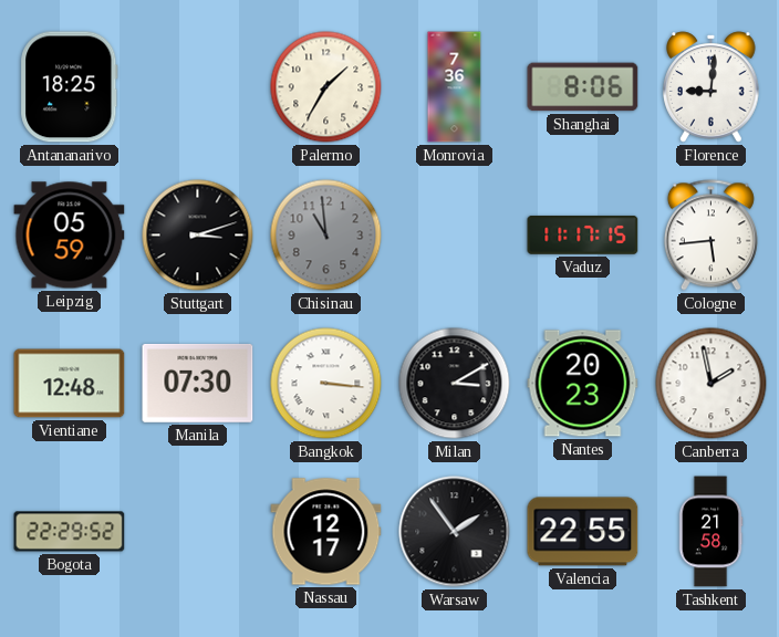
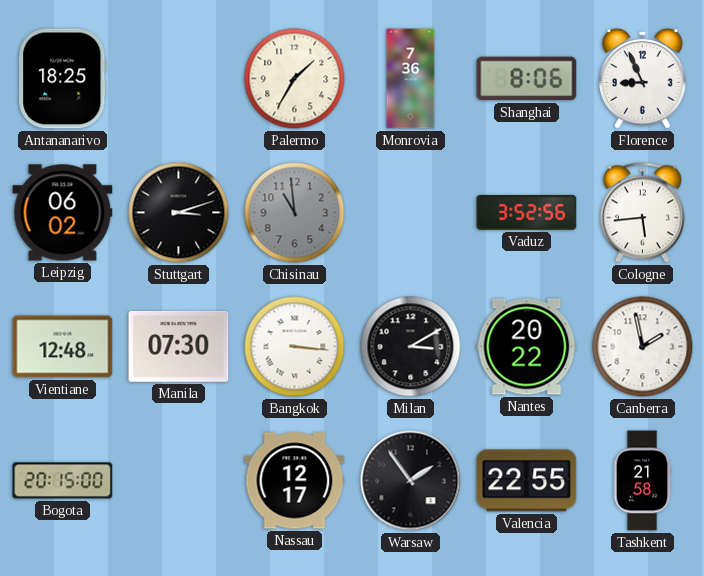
Florence: 9:01 -> 8:56 (643, 79)
Leipzig: 05:59 -> 06:02 (63, 213)
Vaduz: 11:17 -> 3:52 (527, 213)
Nantes: 20:23 -> 20:22 (527, 347)
Bogota: 22:29 -> 20:15 (63, 481)
